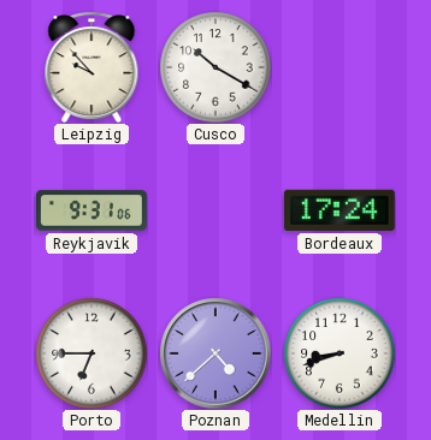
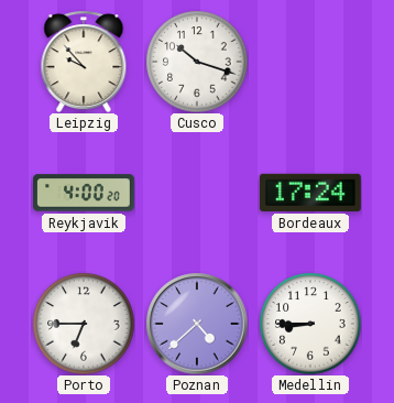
Cusco: 10:20 -> 10:18 (197, 62)
Reykjavik: 9:31 -> 4:00 (85, 193)
Medellin: 8:42 -> 8:45 (310, 324)
